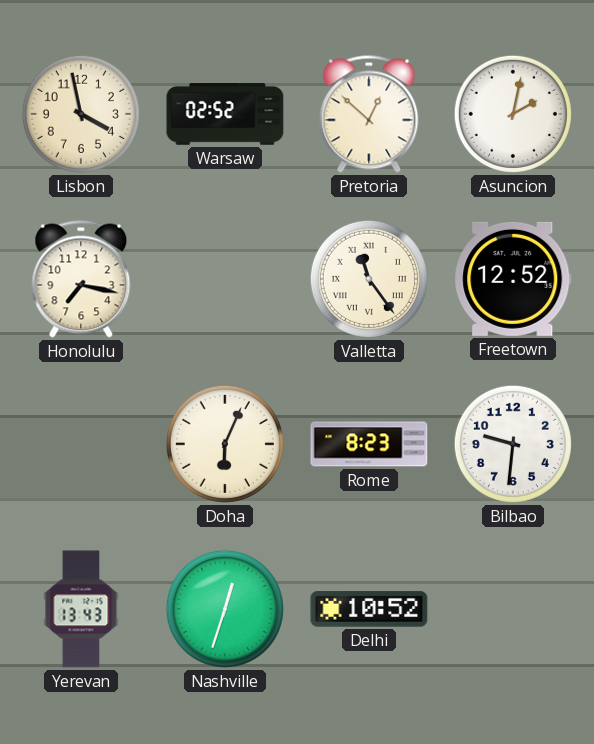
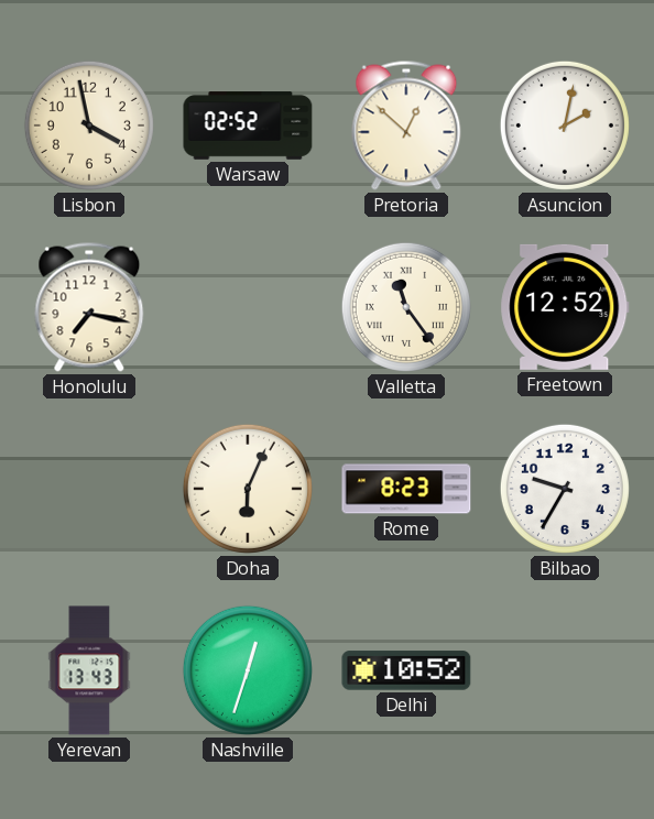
Bilbao: 9:31 -> 9:35 (565, 489)
